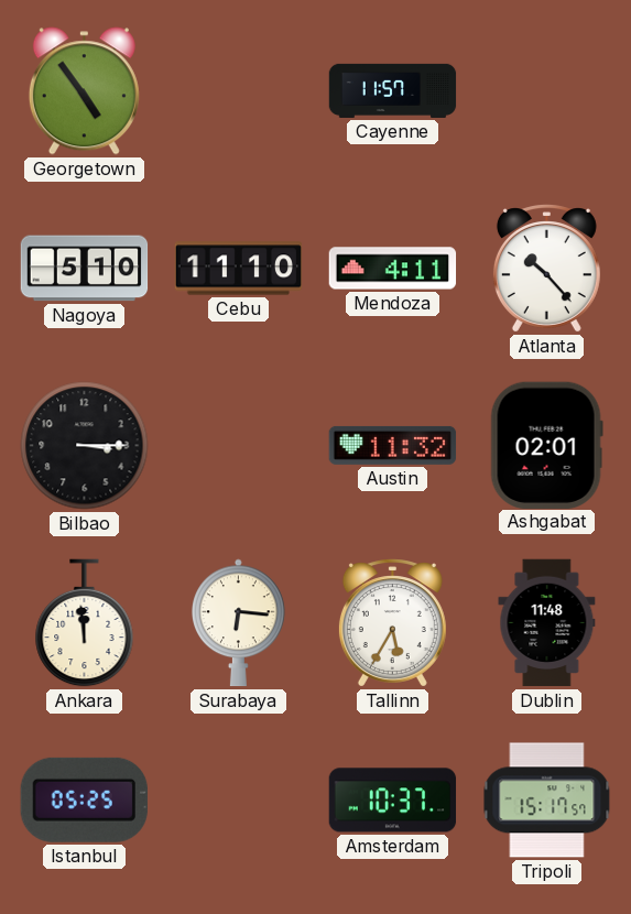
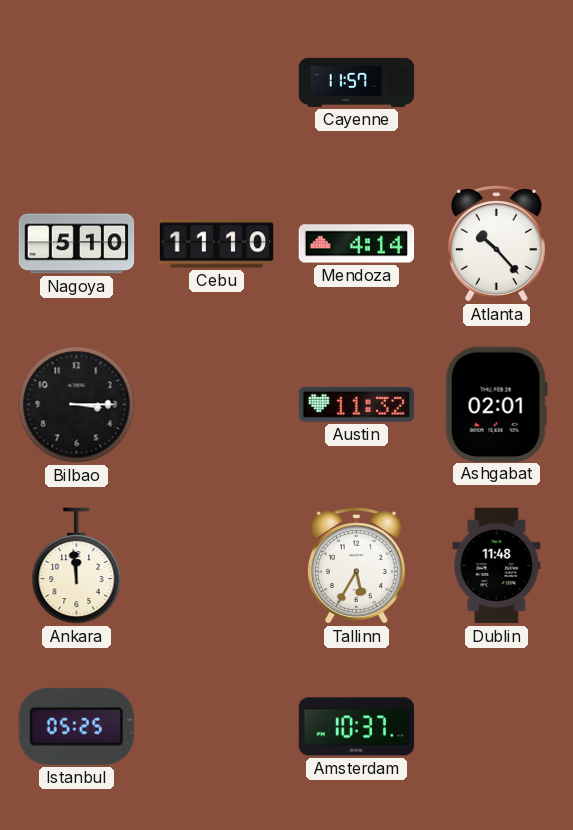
Georgetown: 4:54 -> none (84, 91)
Mendoza: 4:11 -> 4:14 (357, 244)
Surabaya: 6:16 -> none (239, 623)
Tripoli: 15:17 -> none (547, 801)
